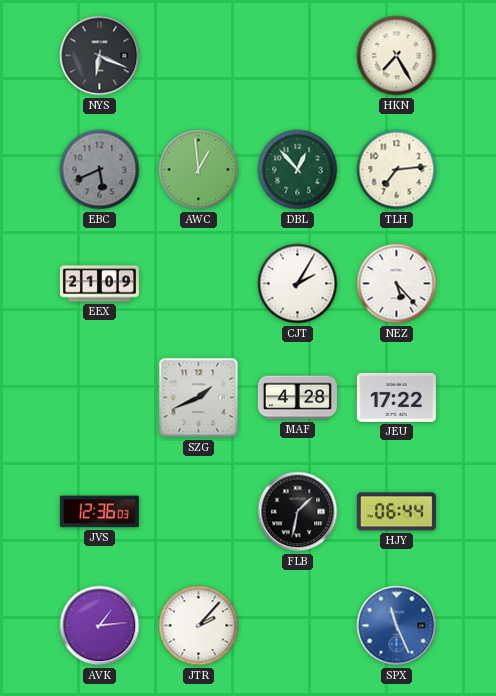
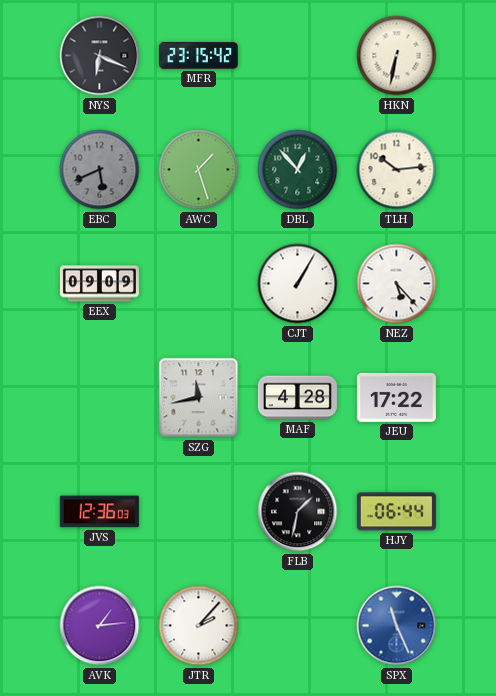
MFR: none -> 23:15 (198, 56)
HKN: 7:25 -> 6:32 (397, 56)
AWC: 12:59 -> 1:27 (199, 170)
TLH: 7:14 -> 10:14 (397, 170)
EEX: 21:09 -> 09:09 (99, 284)
CJT: 2:05 -> 1:05 (298, 284)
SZG: 1:41 -> 11:43 (199, 398)
